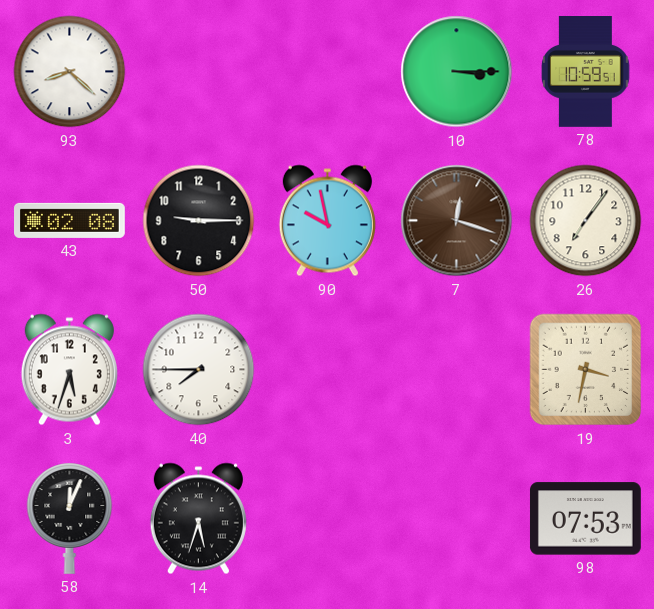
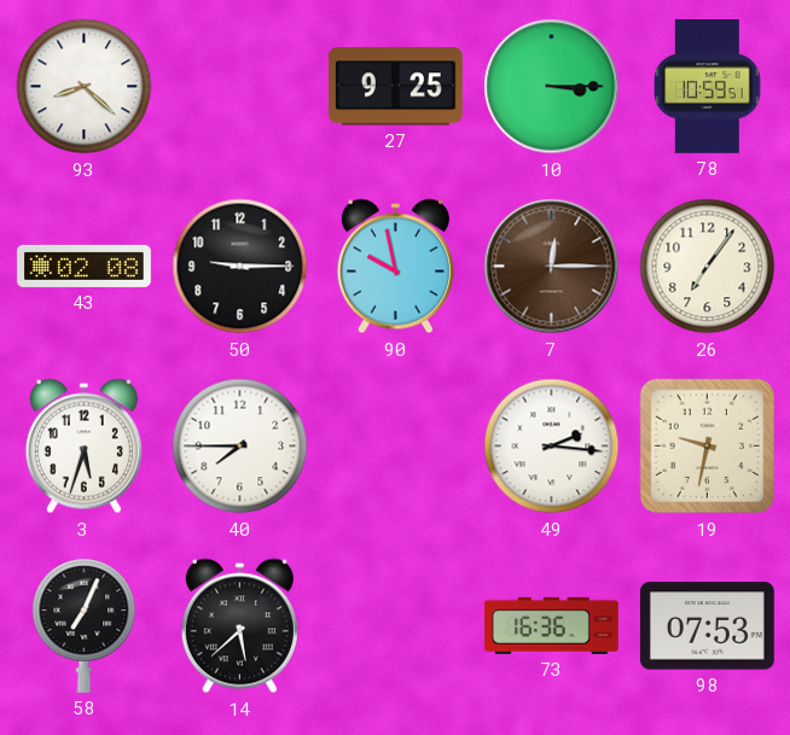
27: none -> 9:25 (395, 87)
7: 12:18 -> 12:15 (552, 267)
49: none -> 2:16 (552, 447)
19: 3:32 -> 9:32 (708, 447)
58: 12:04 -> 7:04 (85, 625)
14: 5:33 -> 5:38 (239, 626)
73: none -> 16:36 (551, 625)
